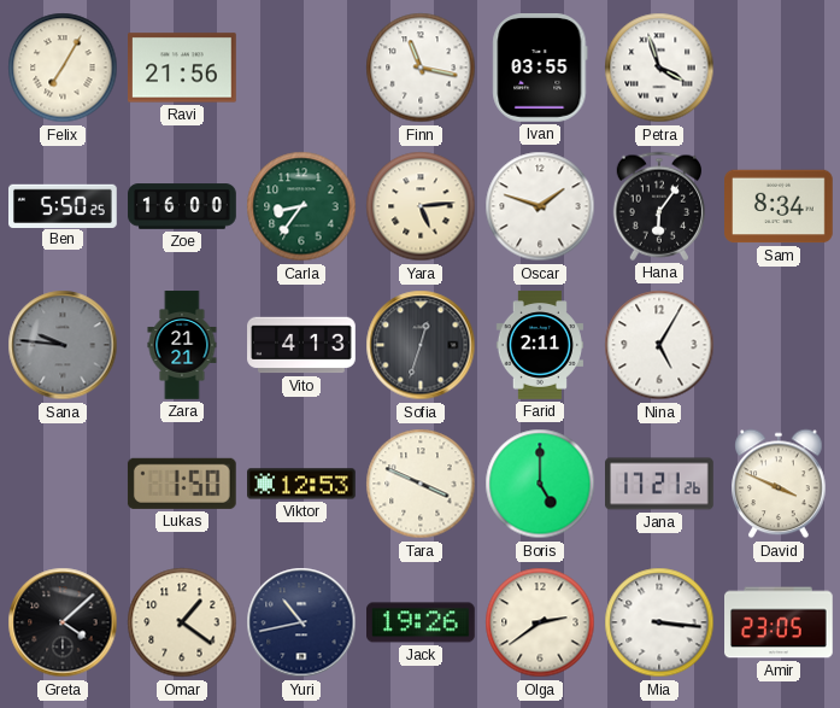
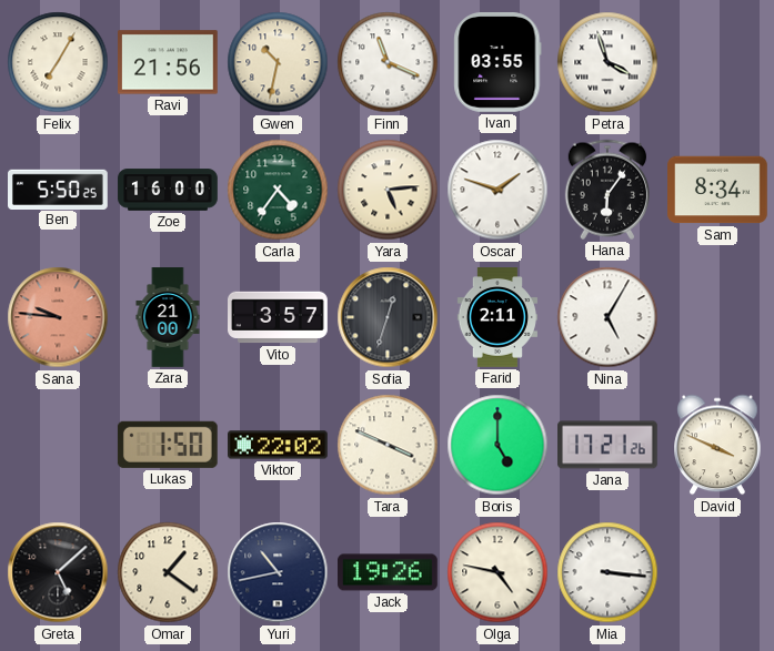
Gwen: none -> 10:32 (278, 62)
Finn: 11:17 -> 11:19 (388, 62)
Carla: 8:36 -> 4:36 (278, 190)
Sana dial: grey -> salmon (58, 317)
Zara: 21:21 -> 21:00 (168, 317)
Vito: 4:13 -> 3:57 (278, 317)
Viktor: 12:53 -> 22:02 (279, 445)
Greta: 4:08 -> 5:08 (58, 572)
Olga: 2:39 -> 4:47 (497, 572)
Amir: 23:05 -> none (780, 622)
